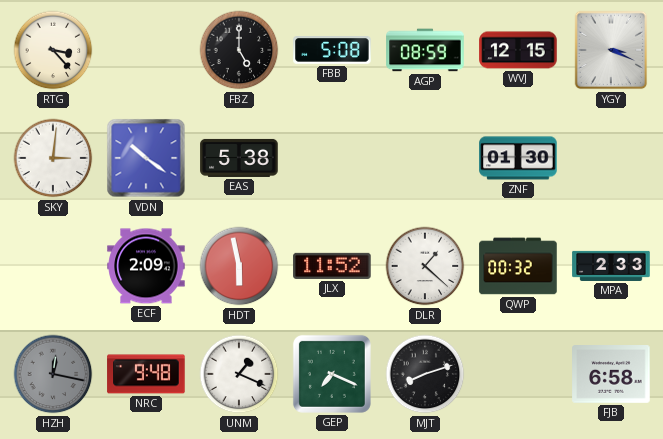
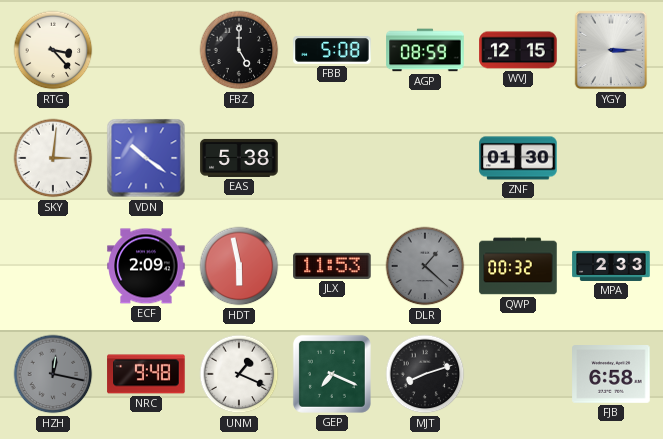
YGY: 3:19 -> 3:15 (611, 50)
JLX: 11:52 -> 11:53 (332, 266)
DLR dial: white -> grey (425, 266)
